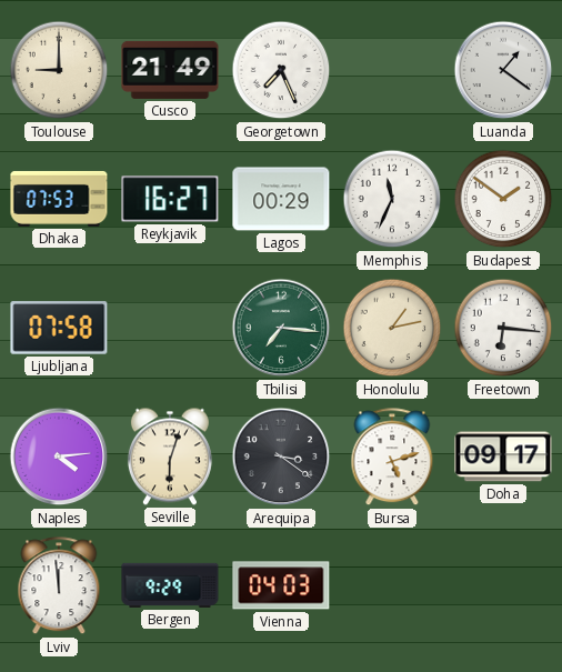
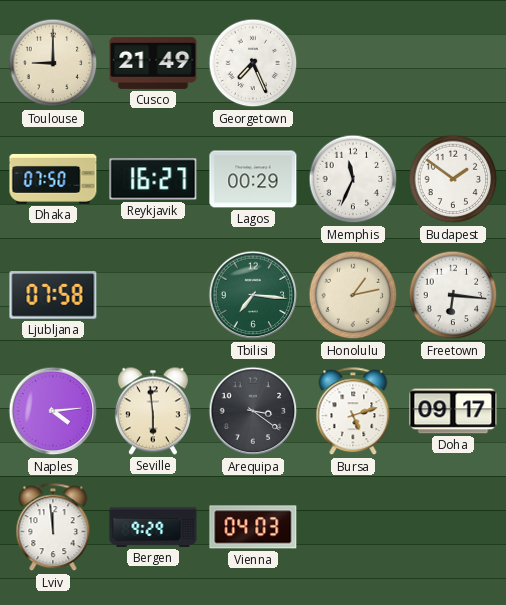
Luanda: 1:21 -> none (503, 70)
Dhaka: 07:53 -> 07:50 (53, 179)
Seville: 6:03 -> 5:59 (153, 411)
